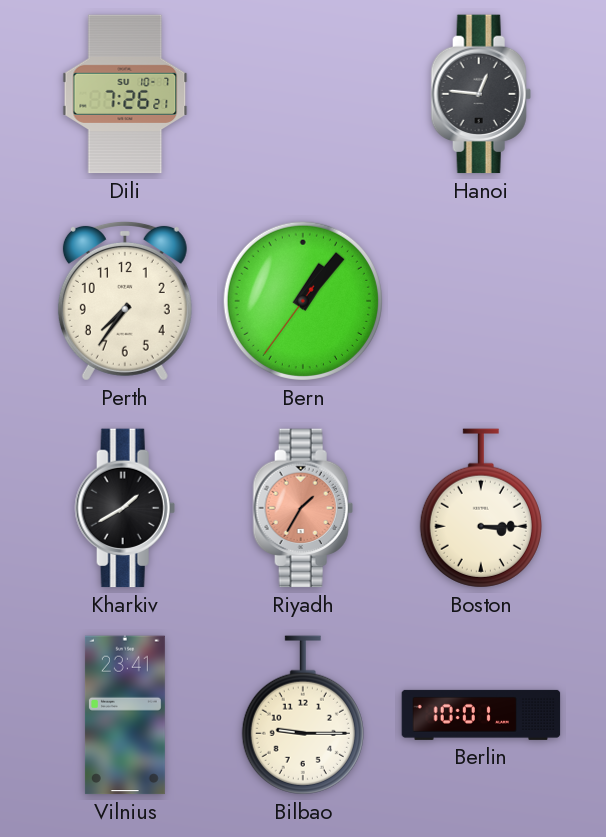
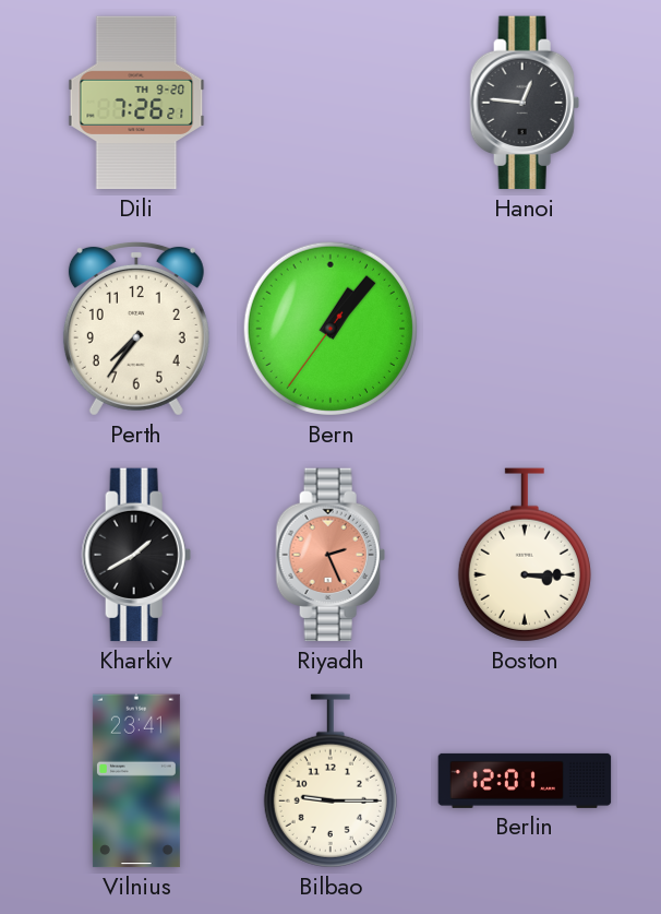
Dili date: SU 10-7 -> TH 9-20 (136, 103)
Riyadh: 1:35 -> 2:26 (330, 555)
Berlin: 10:01 -> 12:01 (525, 781)
